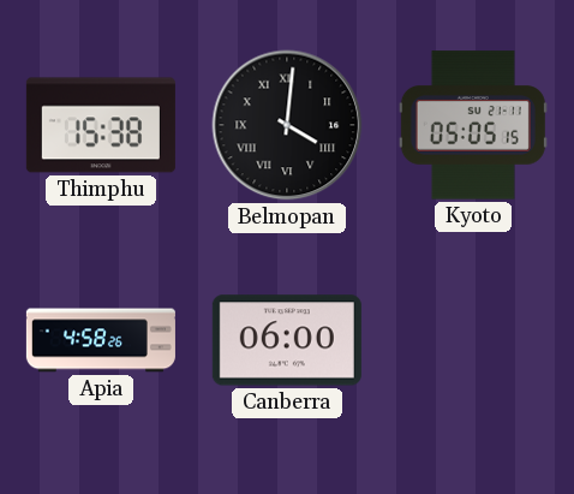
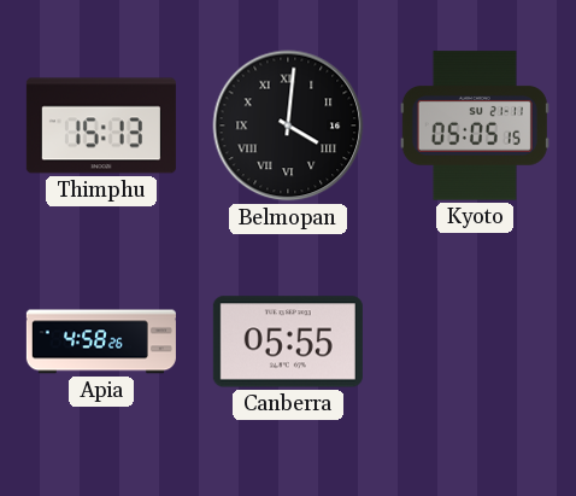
Thimphu: 15:38 -> 15:13 (101, 126)
Canberra: 06:00 -> 05:55 (288, 342)
